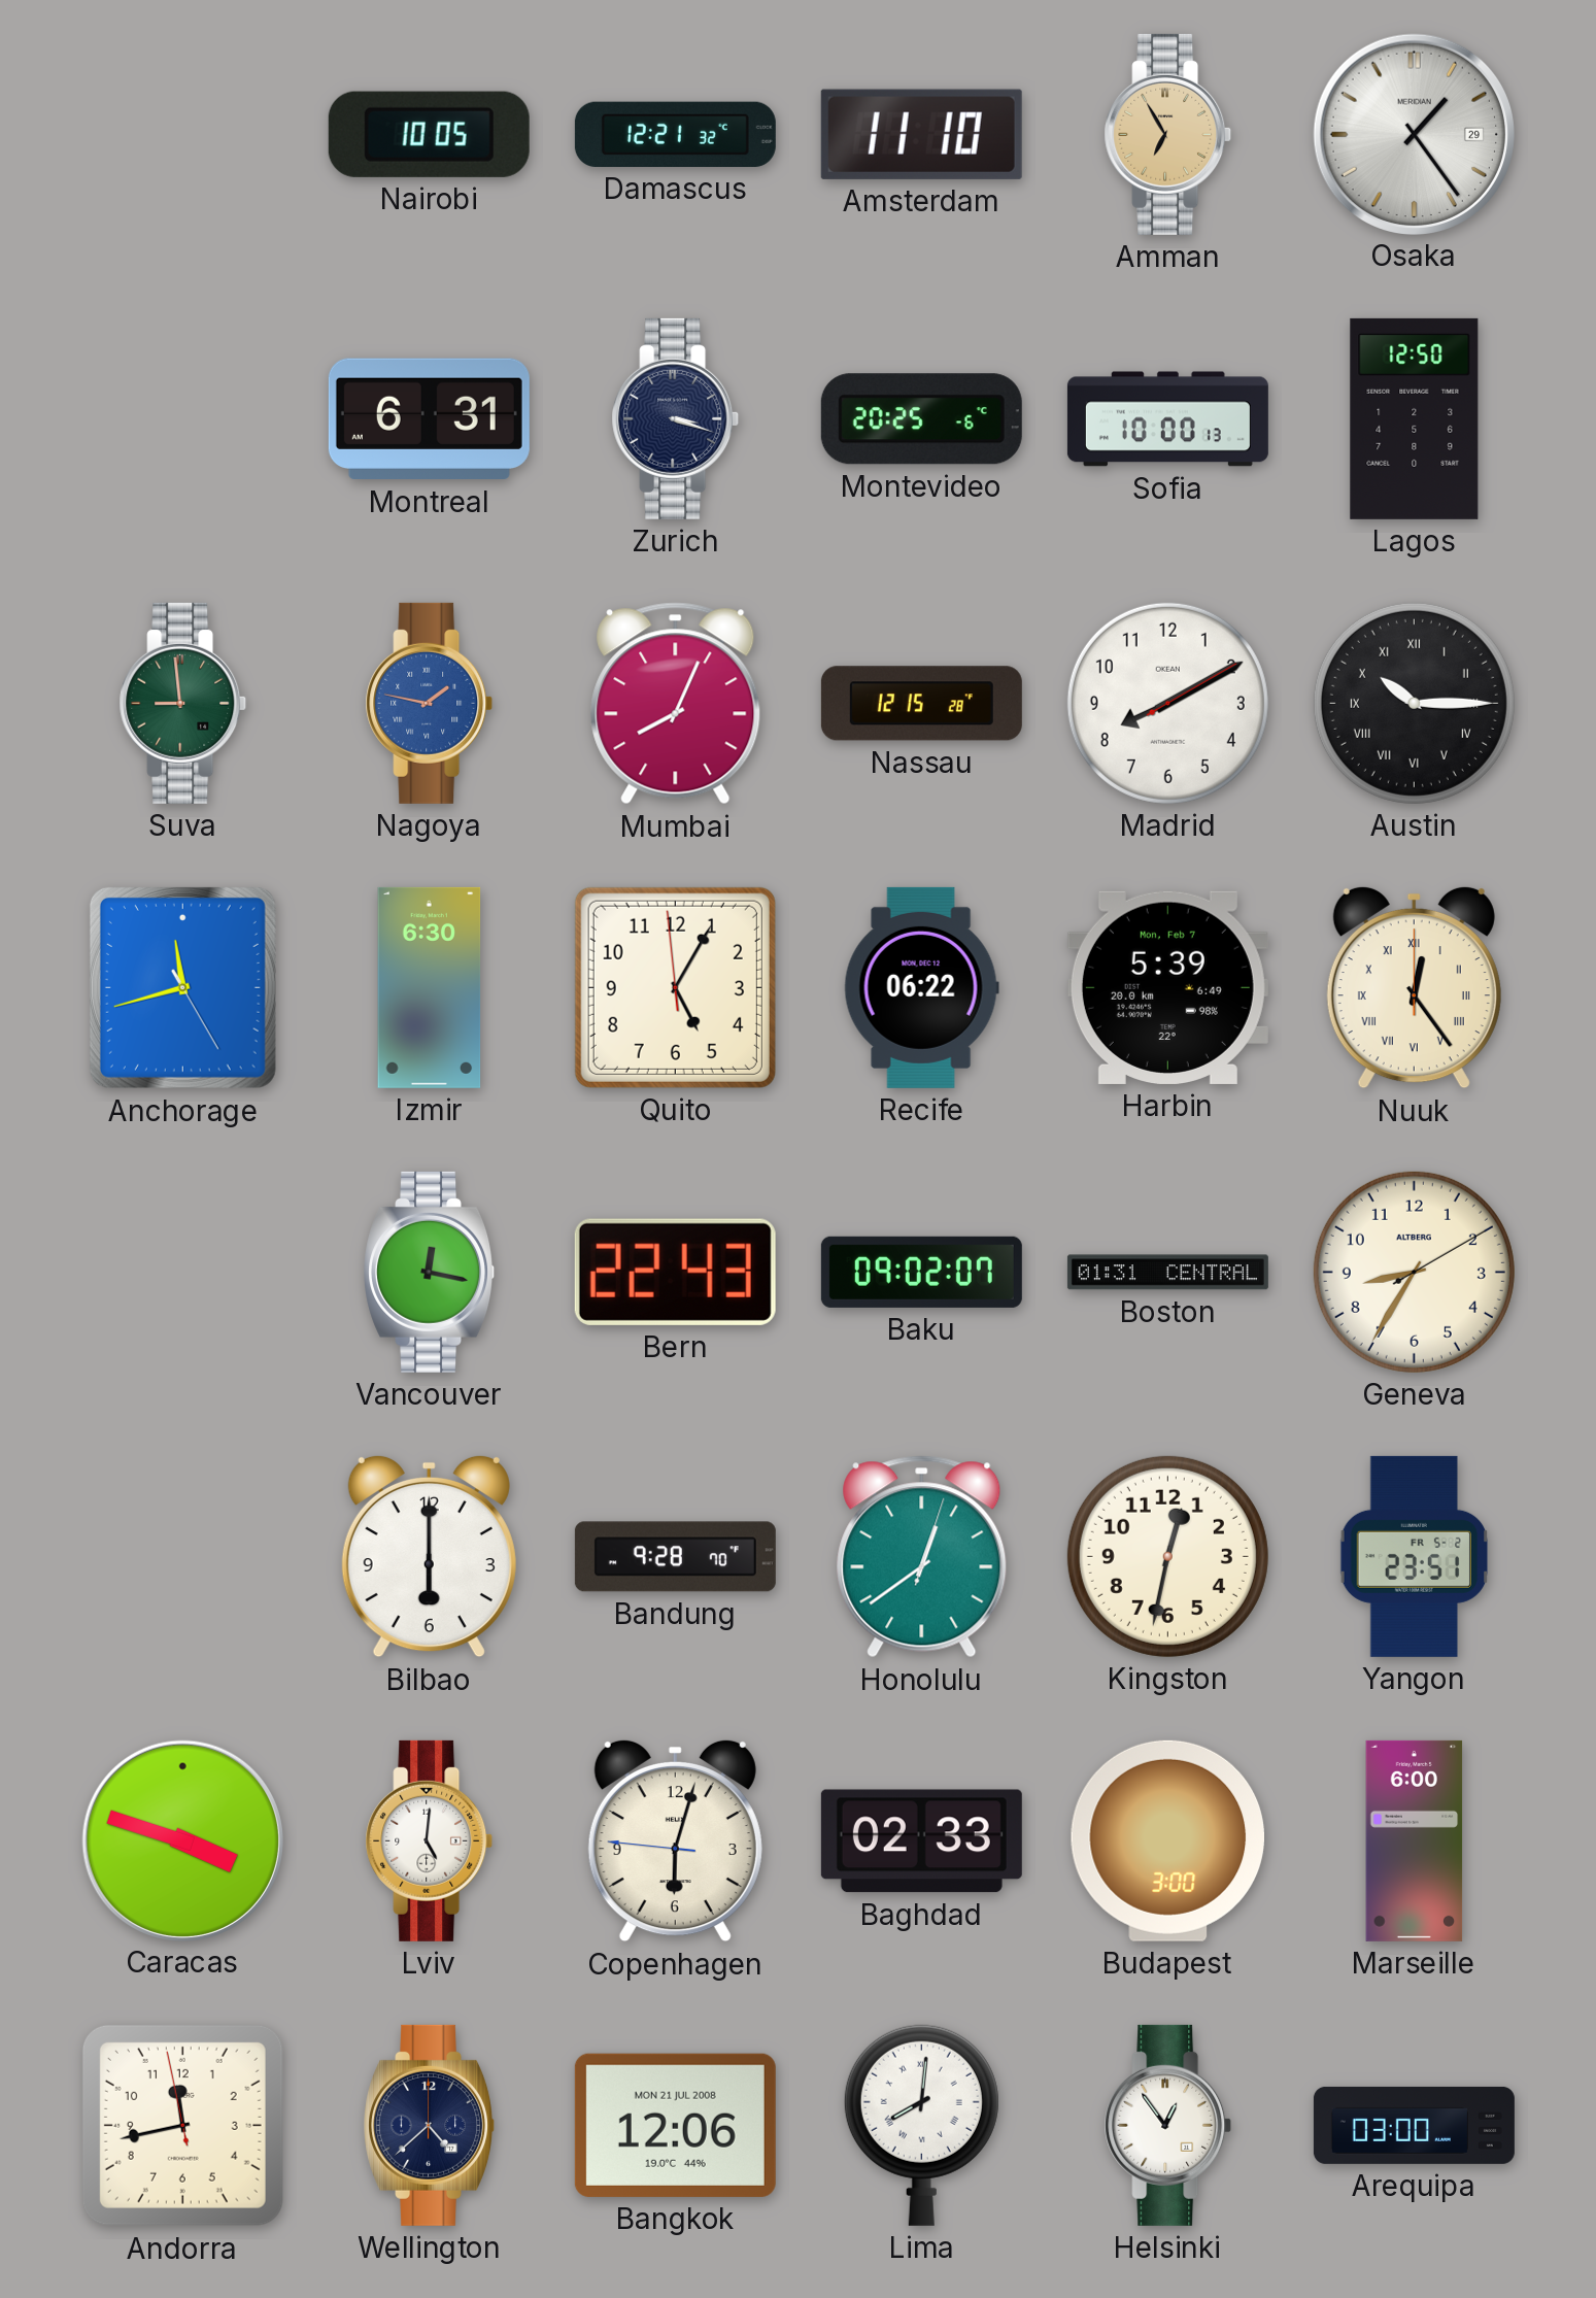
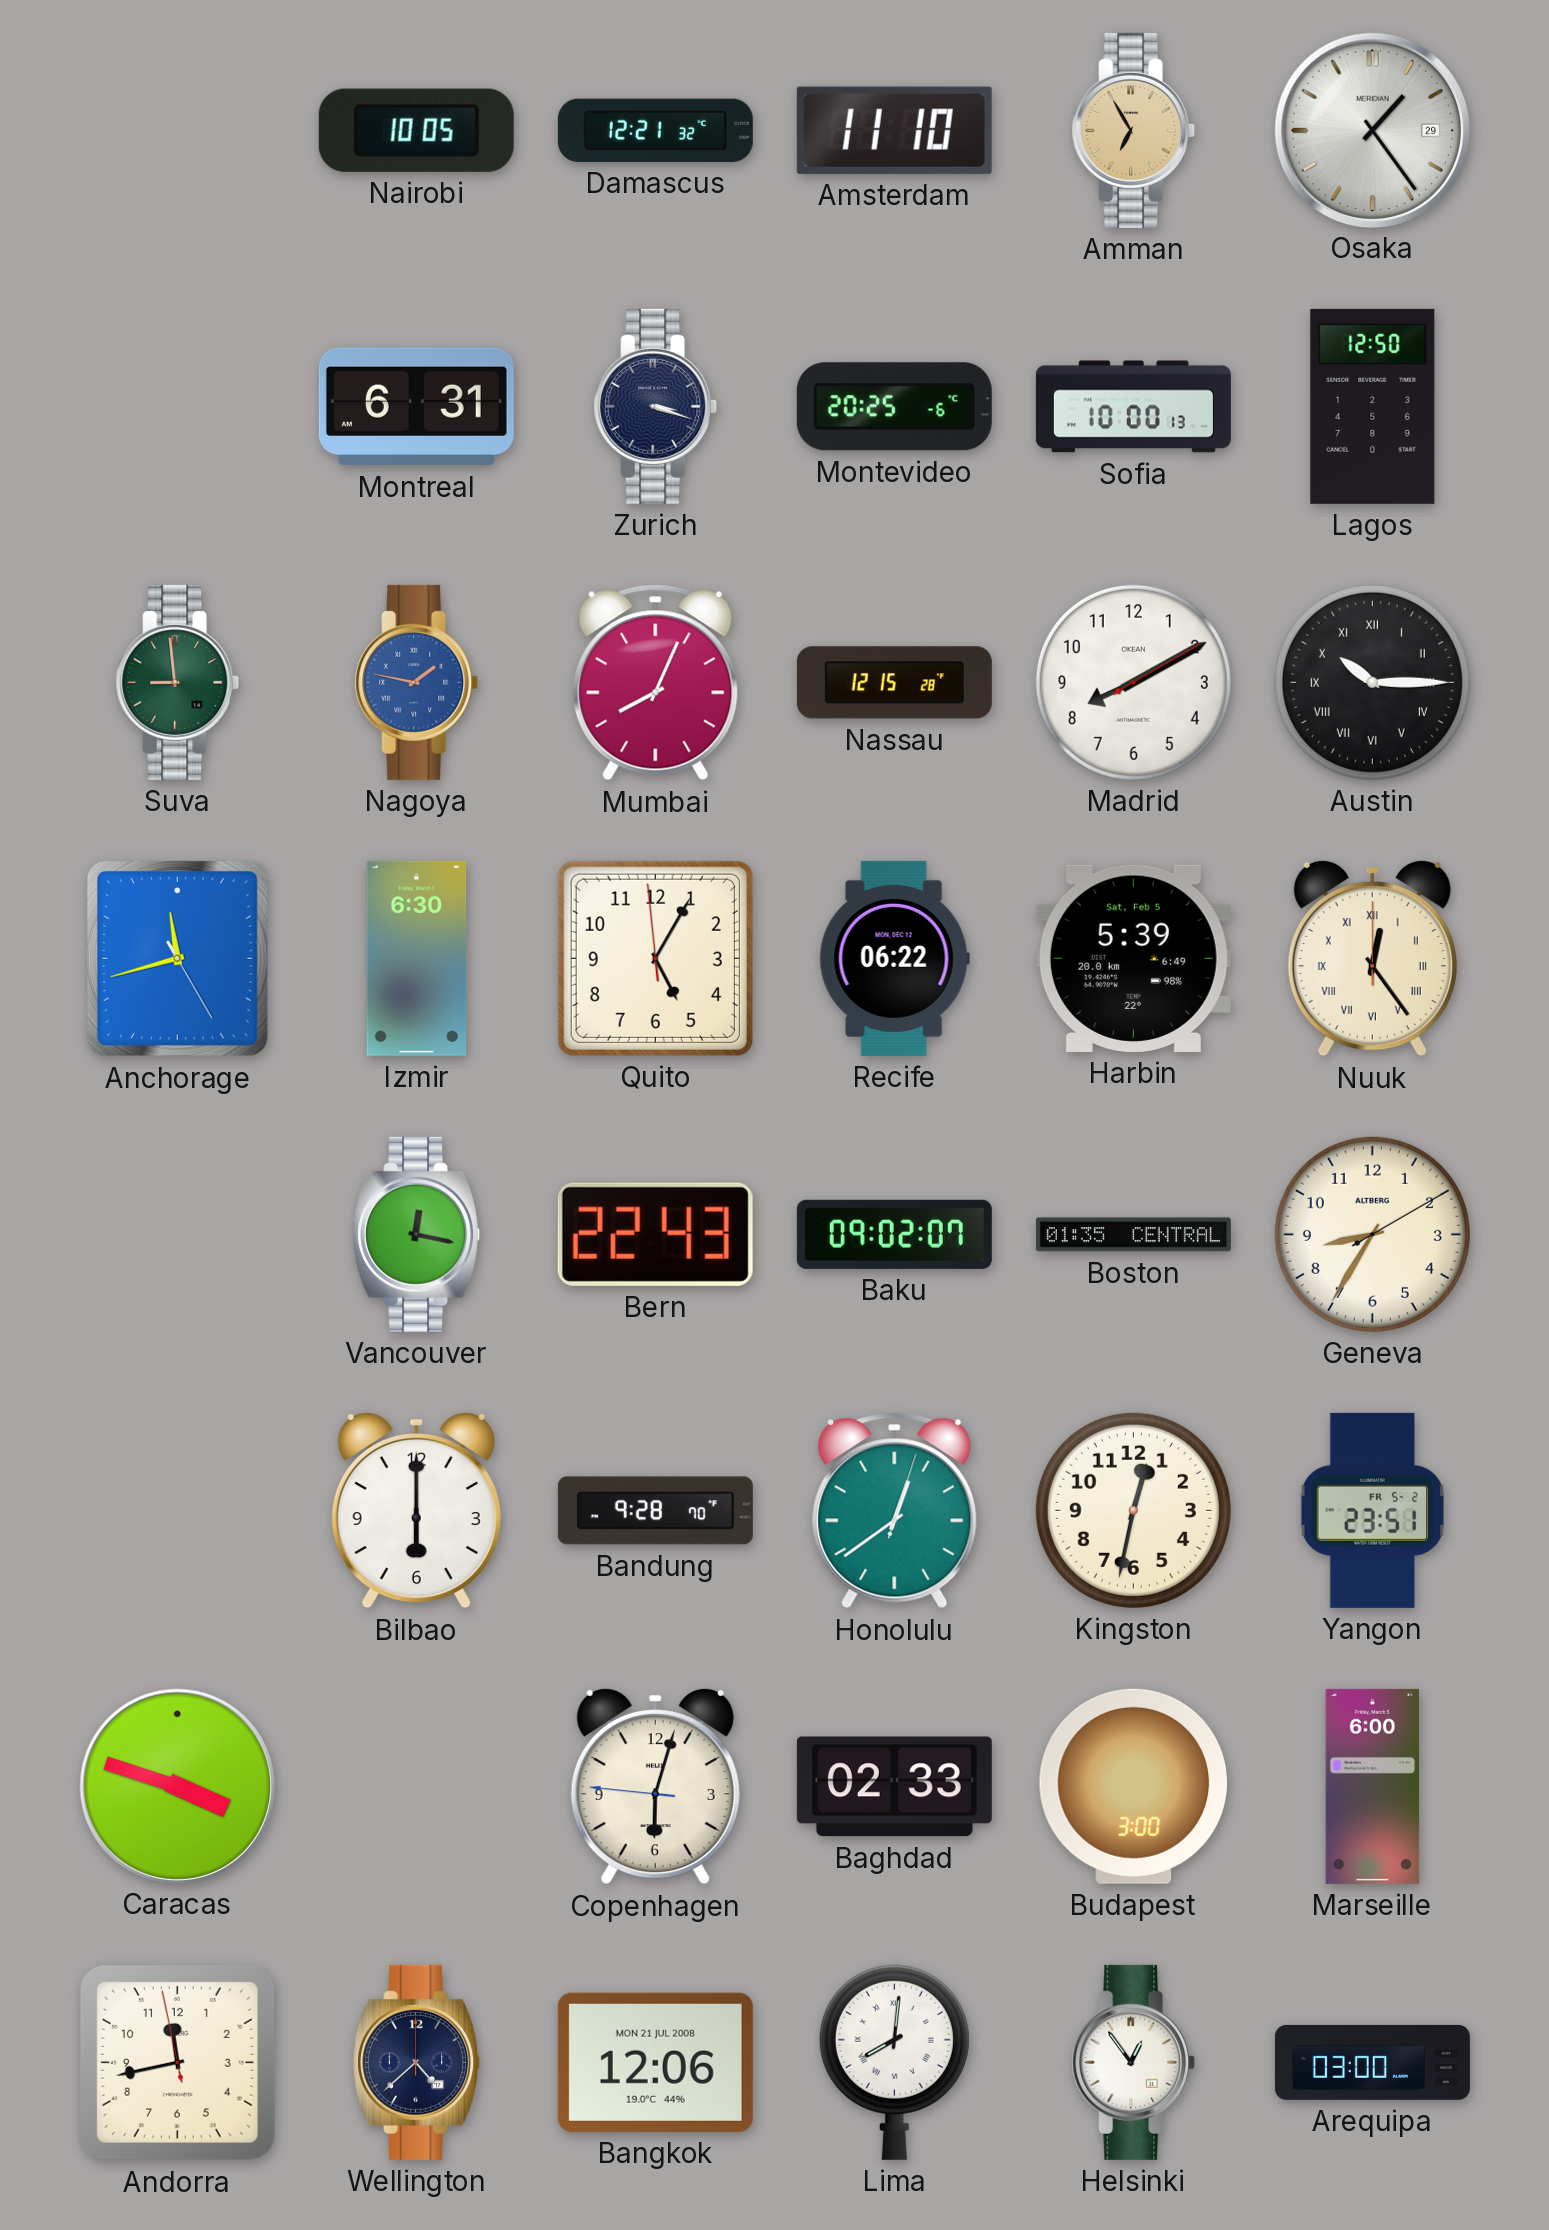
Harbin date: Mon, Feb 7 -> Sat, Feb 5 (1133, 958)
Boston: 01:31 -> 01:35 (1133, 1235)
Lviv: 5:01 -> none (430, 1840)
